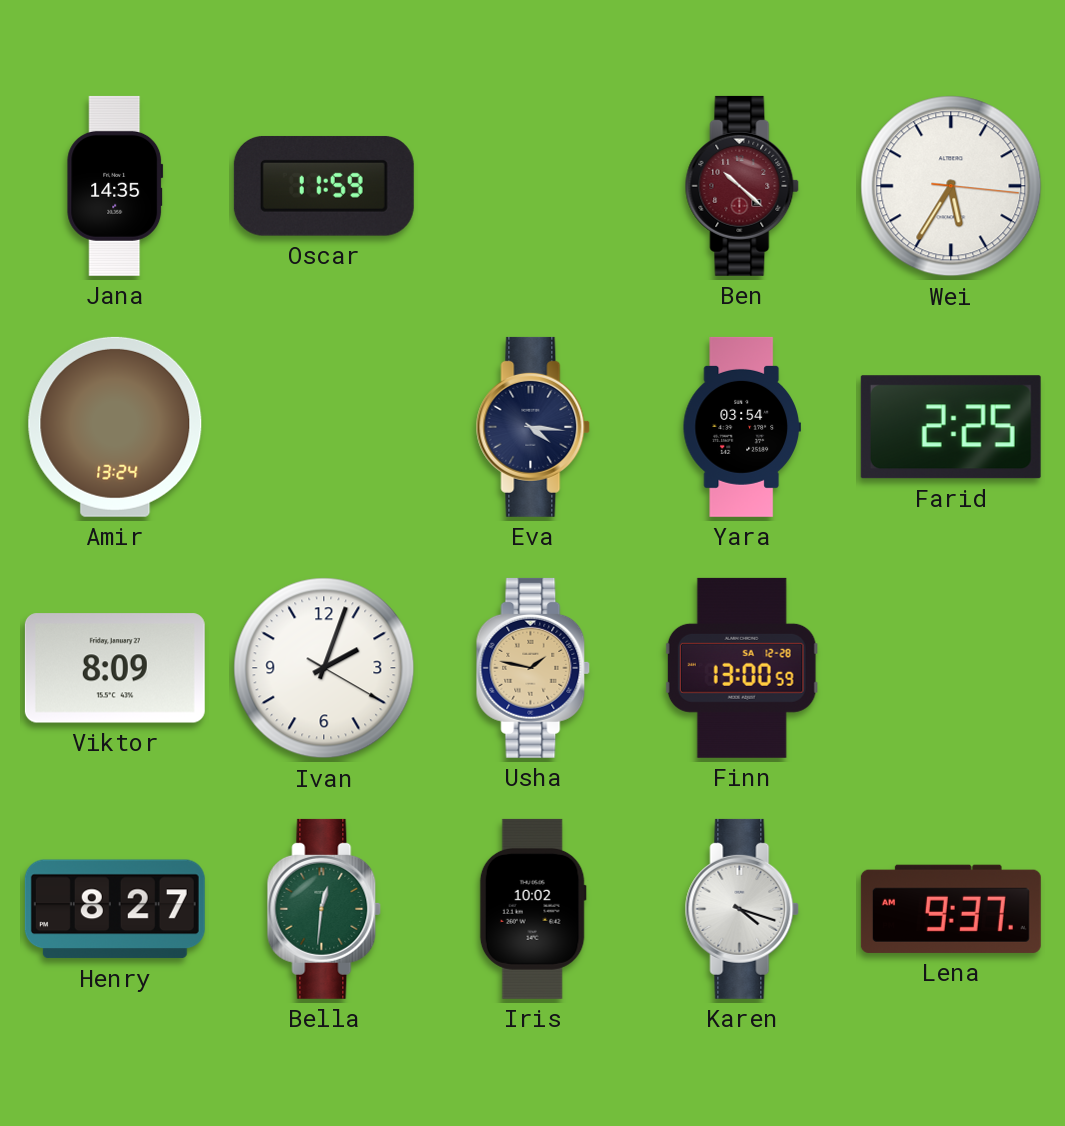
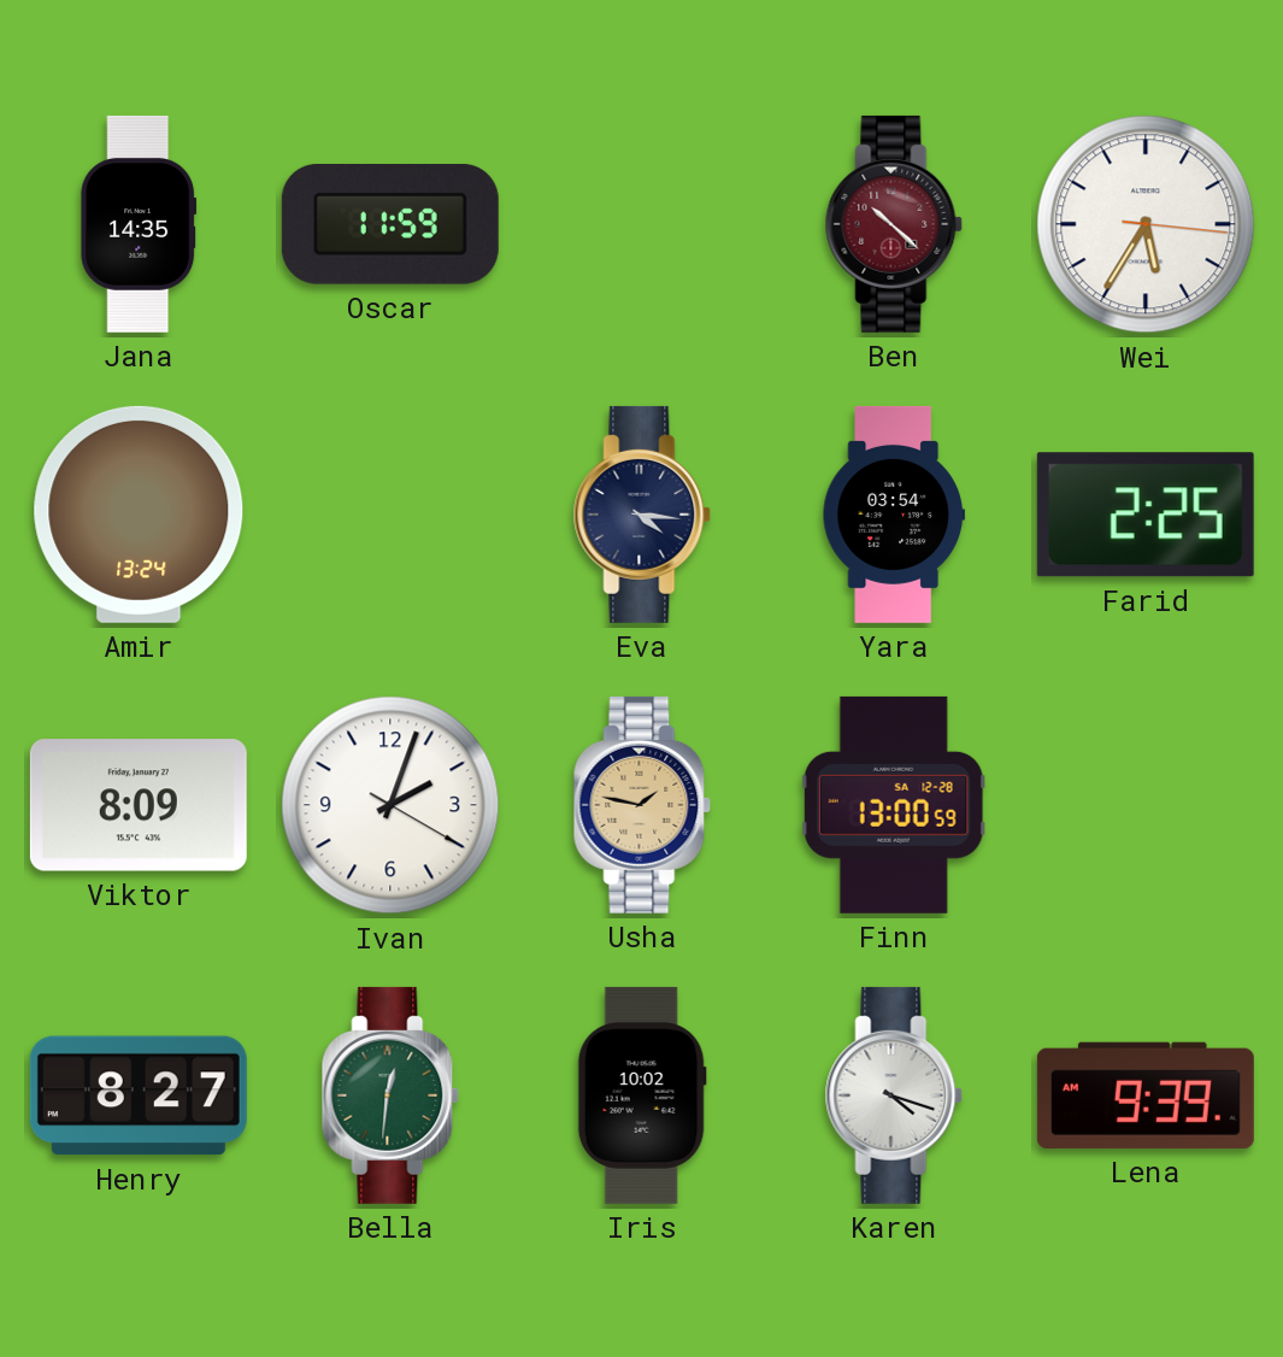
Lena: 9:37 -> 9:39 (1146, 1095)
